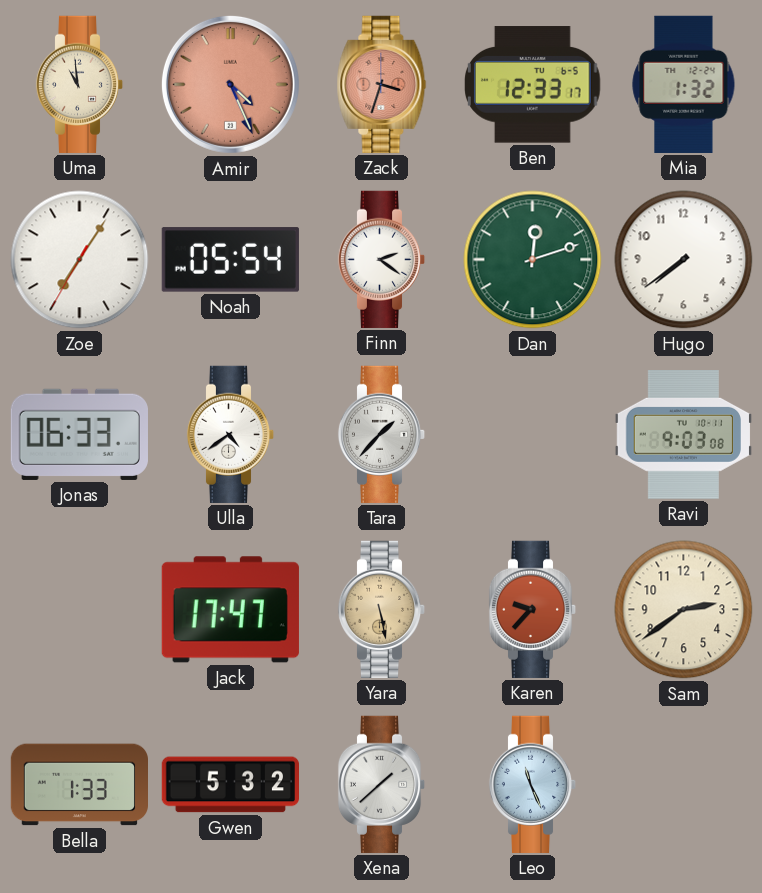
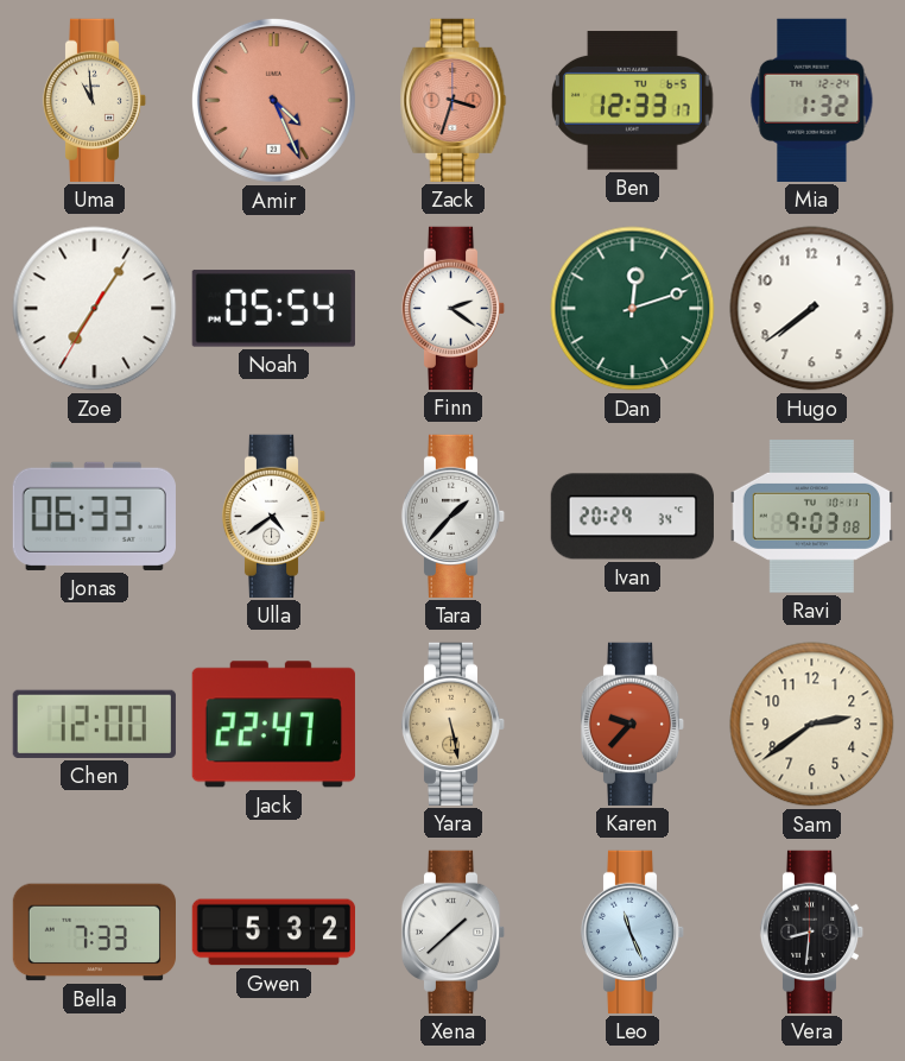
Ivan: none -> 20:29 (632, 517)
Chen: none -> 12:00 (94, 724)
Jack: 17:47 -> 22:47 (273, 725)
Bella: 1:33 -> 7:33 (94, 933)
Vera: none -> 8:31 (812, 931)
